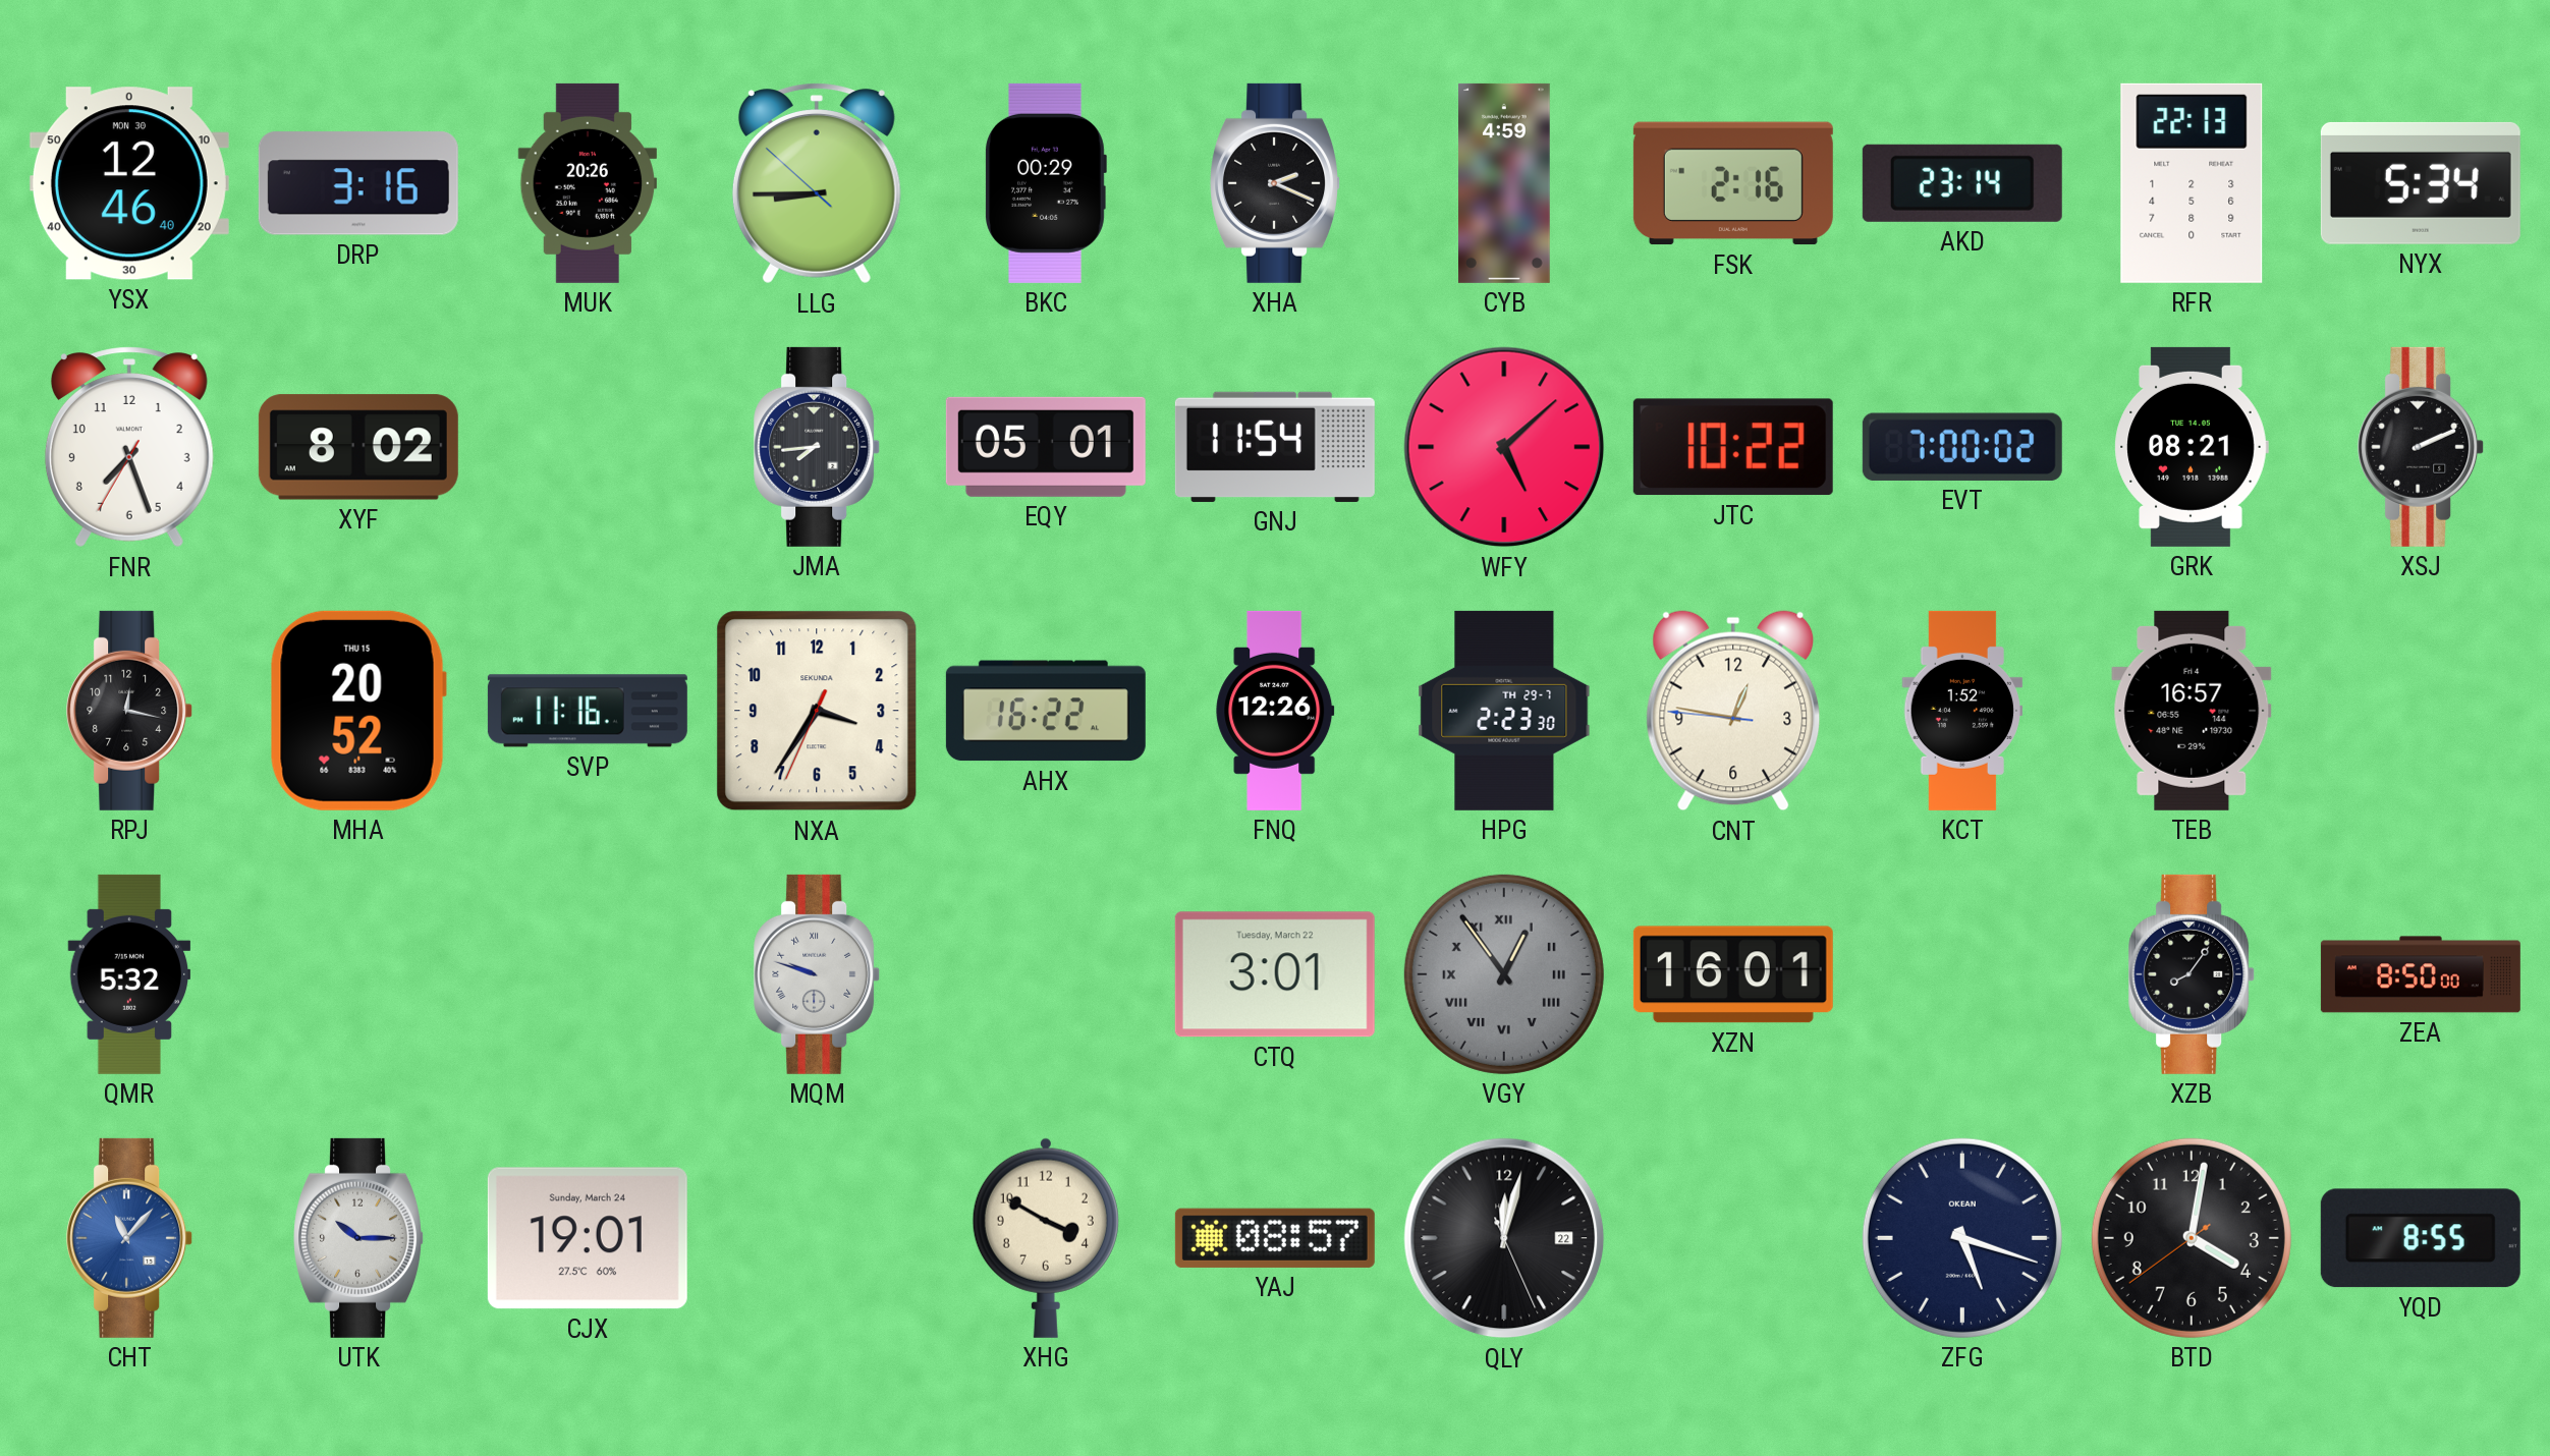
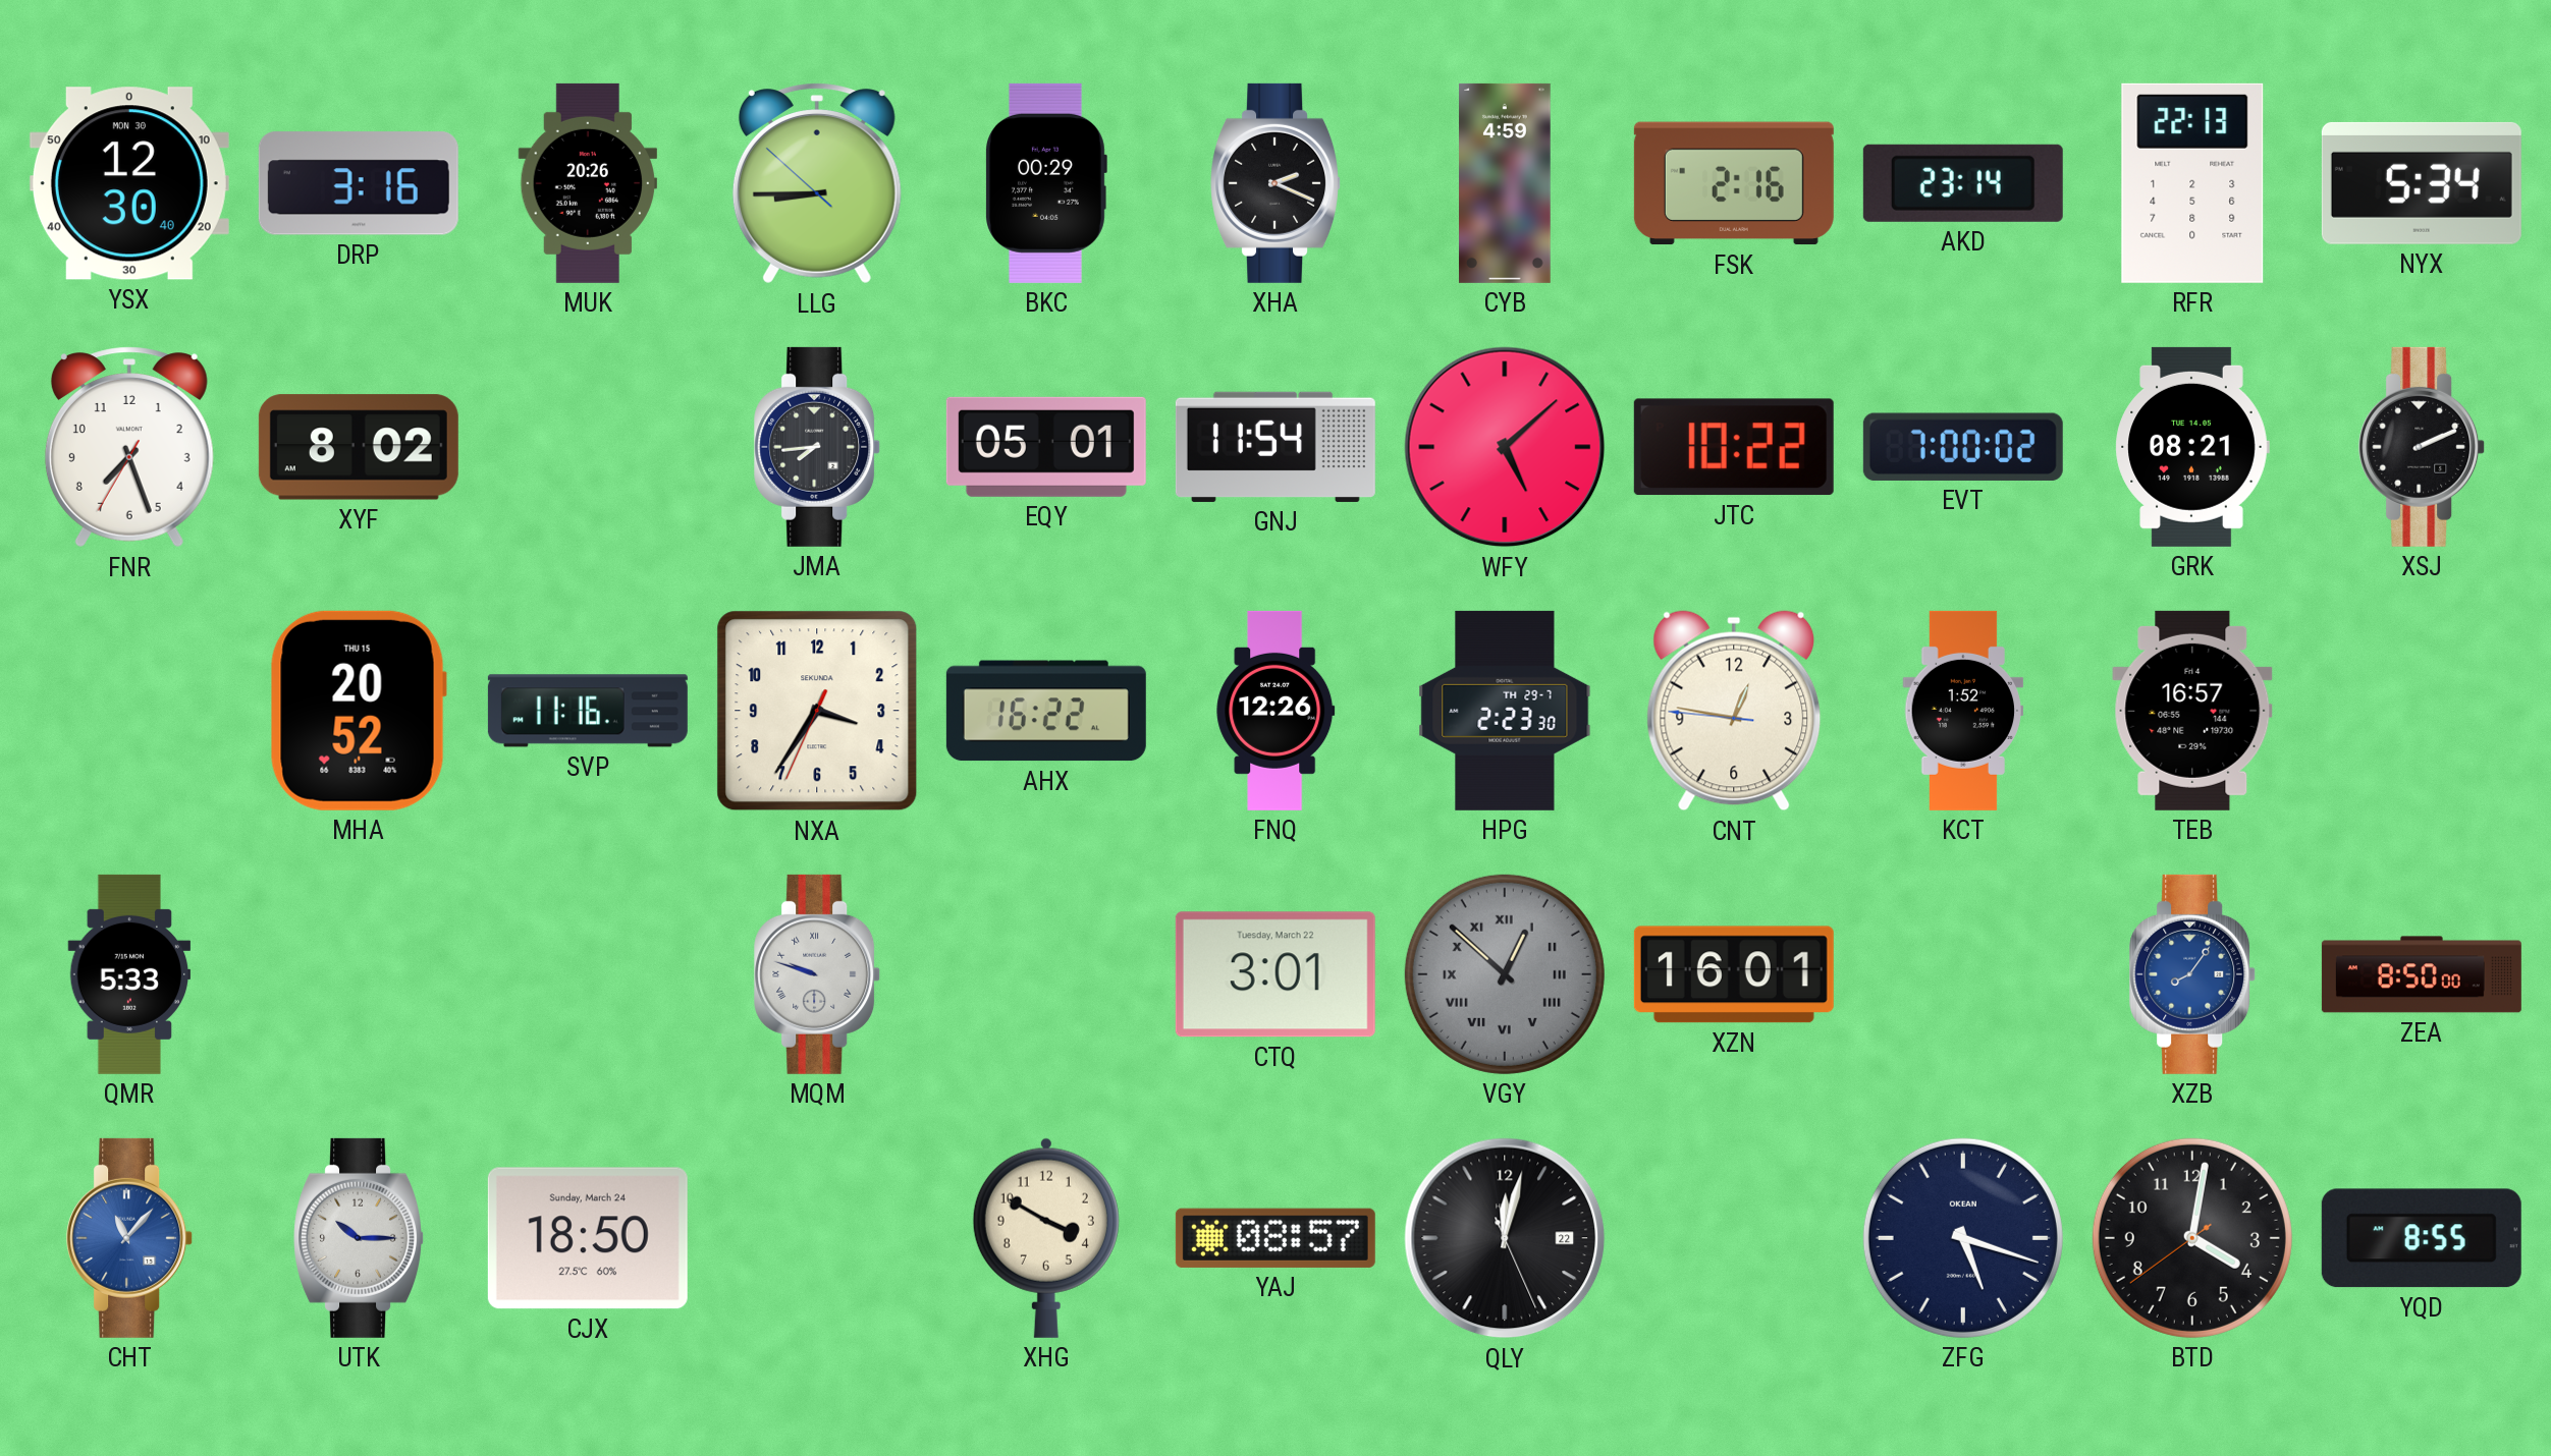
YSX: 12:46 -> 12:30 (129, 183)
RPJ: 12:17 -> none (130, 711)
QMR: 5:32 -> 5:33 (129, 974)
VGY: 12:54 -> 12:52 (1505, 974)
XZB dial: black -> blue (2193, 974)
CJX: 19:01 -> 18:50 (588, 1238)
